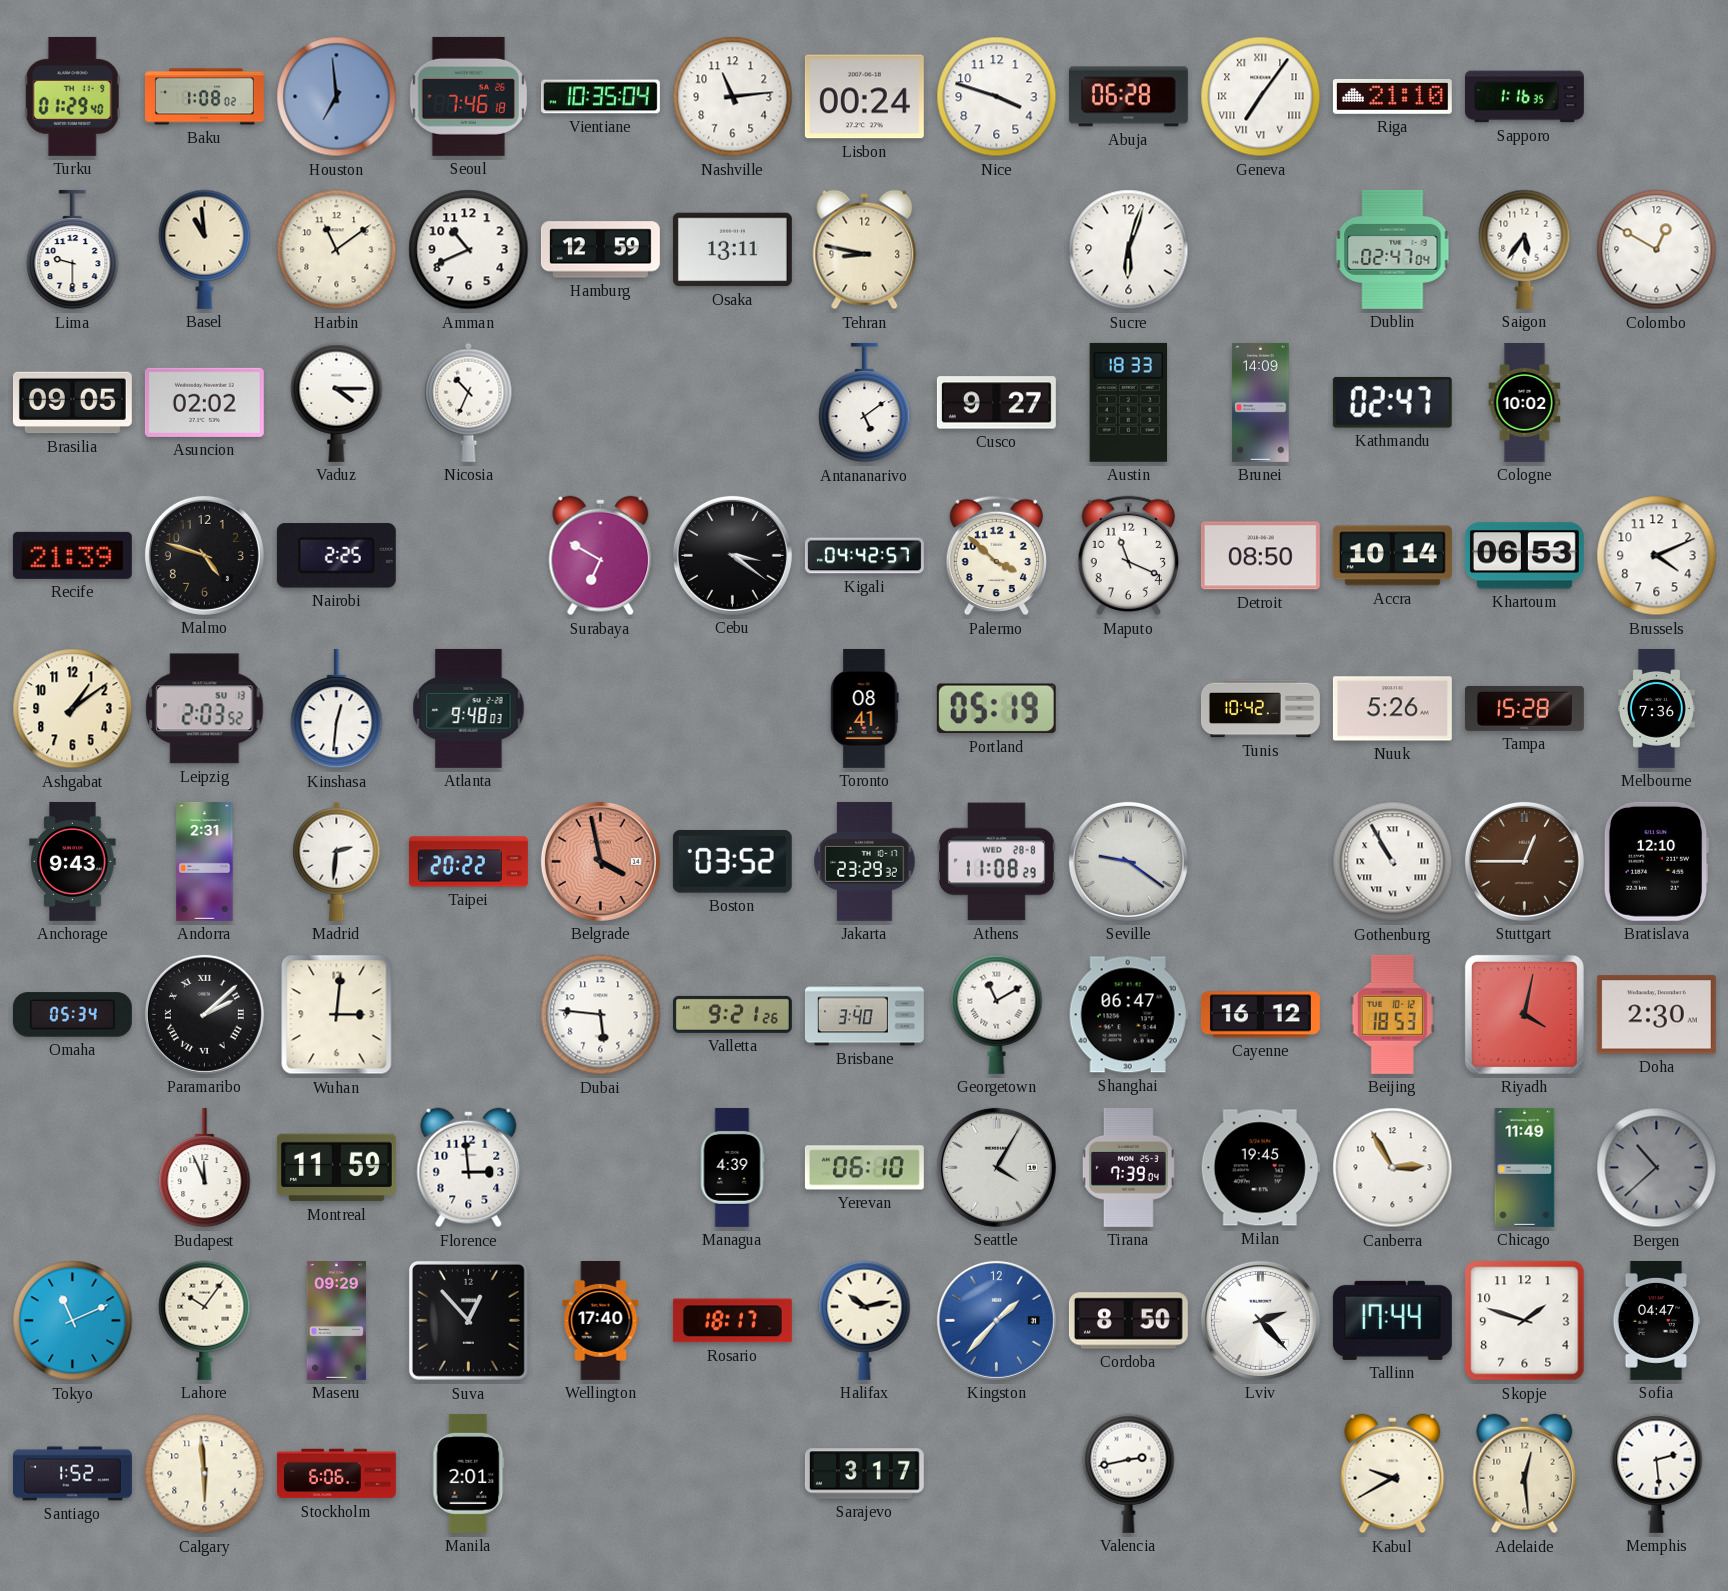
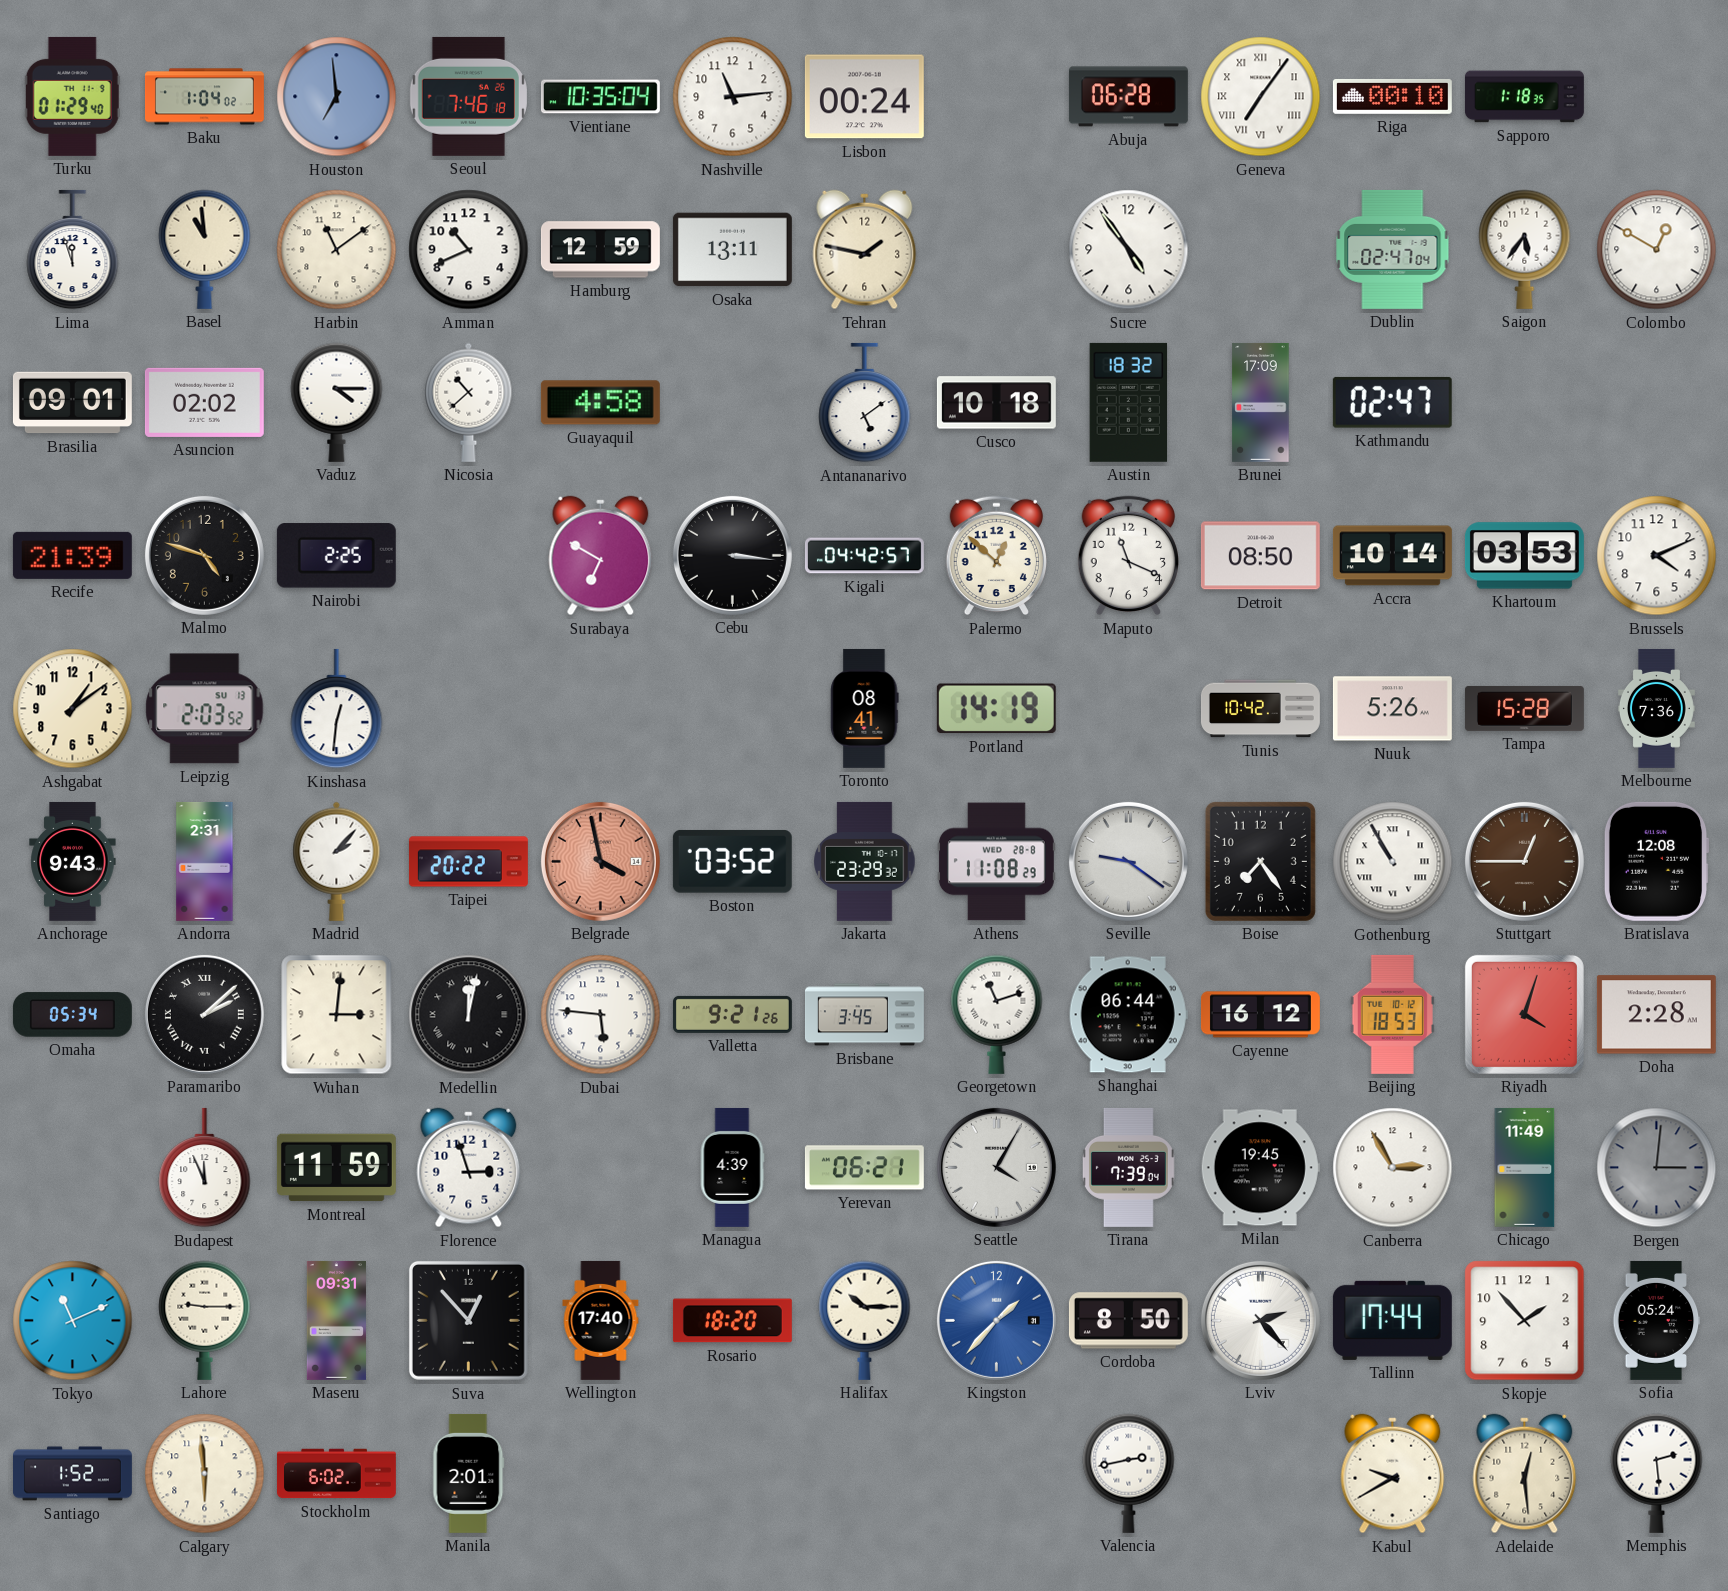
Baku: 1:08 -> 1:04 (204, 97)
Nice: 3:48 -> none (997, 97)
Riga: 21:10 -> 00:10 (1392, 96)
Sapporo: 1:16 -> 1:18 (1524, 97)
Lima: 9:30 -> 11:57 (73, 250)
Tehran: 8:47 -> 1:47 (865, 250)
Sucre: 6:03 -> 4:54 (1129, 250)
Brasilia: 09:05 -> 09:01 (72, 403)
Nicosia: 10:34 -> 10:38 (469, 402)
Guayaquil: none -> 4:58 (600, 403)
Cusco: 9:27 -> 10:18 (996, 403)
Austin: 18:33 -> 18:32 (1129, 402)
Brunei: 14:09 -> 17:09 (1261, 402)
Cologne: 10:02 -> none (1525, 402)
Cebu: 3:21 -> 3:16 (732, 555)
Palermo: 3:52 -> 12:52 (996, 556)
Khartoum: 06:53 -> 03:53 (1524, 556)
Atlanta: 9:48 -> none (469, 708)
Portland: 05:19 -> 14:19 (996, 709)
Madrid: 2:31 -> 2:07 (337, 861)
Boise: none -> 7:24 (1260, 861)
Bratislava: 12:10 -> 12:08 (1656, 861)
Medellin: none -> 12:02 (469, 1015)
Brisbane: 3:40 -> 3:45 (864, 1015)
Georgetown: 11:10 -> 11:12 (997, 1014)
Shanghai: 06:47 -> 06:44 (1128, 1015)
Riyadh: 4:02 -> 4:03 (1524, 1014)
Doha: 2:30 -> 2:28 (1656, 1015)
Florence: 2:59 -> 2:57 (469, 1168)
Yerevan: 06:10 -> 06:21 (864, 1168)
Bergen: 10:38 -> 3:01 (1657, 1168)
Lahore: 10:06 -> 9:15 (205, 1320)
Maseru: 09:29 -> 09:31 (336, 1320)
Rosario: 18:17 -> 18:20 (732, 1321)
Halifax: 10:13 -> 10:15 (865, 1320)
Skopje: 1:48 -> 1:53 (1525, 1321)
Sofia: 04:47 -> 05:24 (1657, 1320)
Stockholm: 6:06 -> 6:02 (336, 1474)
Sarajevo: 3:17 -> none (864, 1474)
